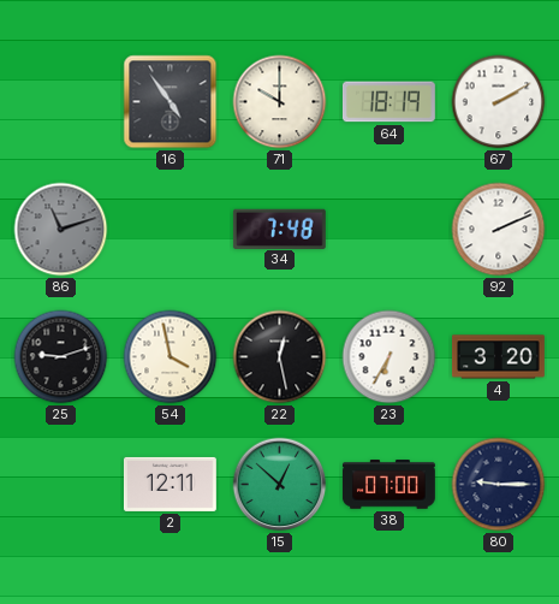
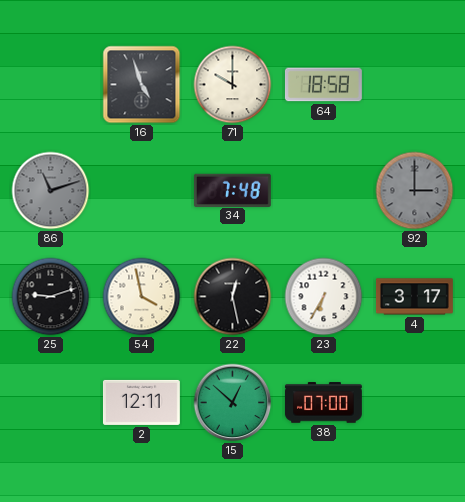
16: 4:54 -> 4:57 (142, 85)
64: 18:19 -> 18:58 (323, 85)
67: 2:10 -> none (499, 102)
92: 2:11 -> 3:00 (415, 191)
92 dial: white -> grey (415, 191)
4: 3:20 -> 3:17 (415, 297)
80: 9:15 -> none (499, 485)
